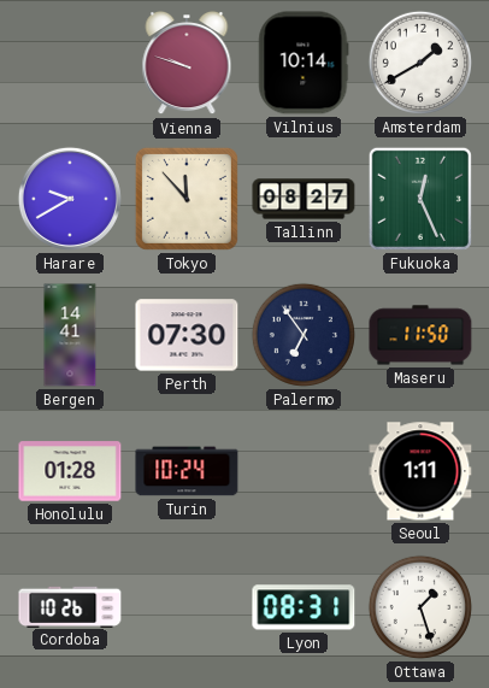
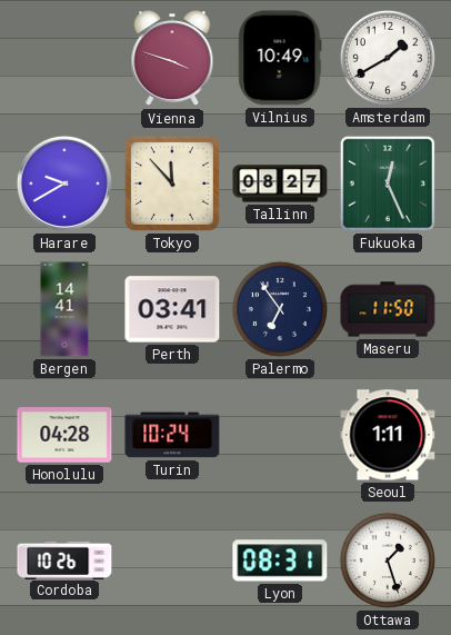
Vienna: 9:48 -> 3:48 (172, 58)
Vilnius: 10:14 -> 10:49 (280, 58)
Perth: 07:30 -> 03:41 (172, 309)
Honolulu: 01:28 -> 04:28 (64, 435)
